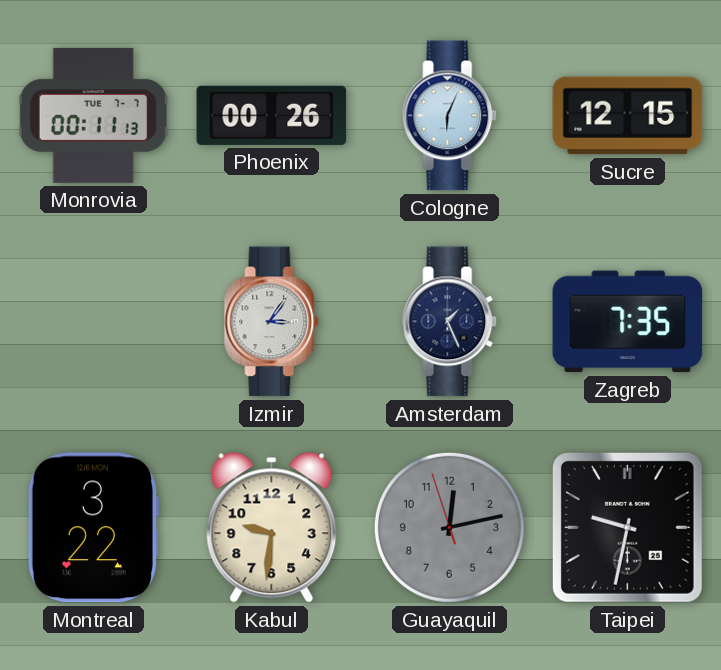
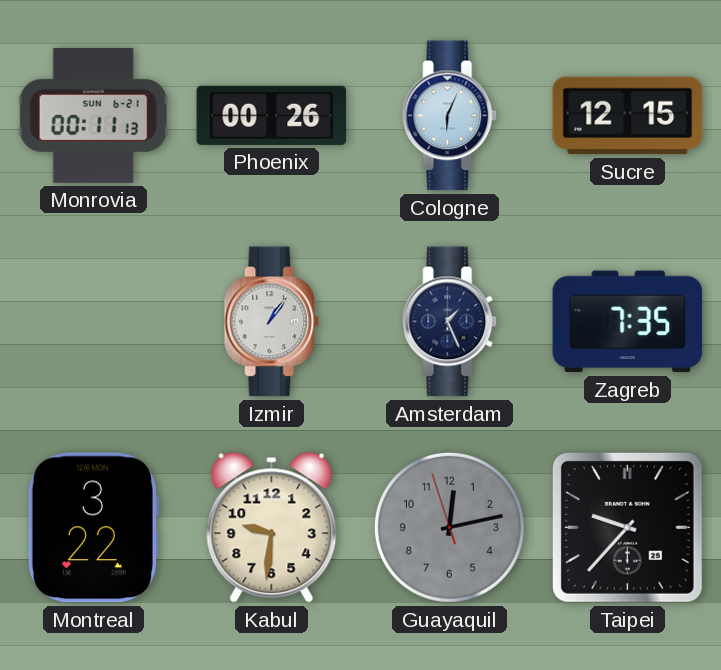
Monrovia date: TUE 7-7 -> SUN 6-21 (93, 115)
Izmir: 3:06 -> 1:06 (272, 322)
Taipei: 9:32 -> 9:37 (627, 527)
